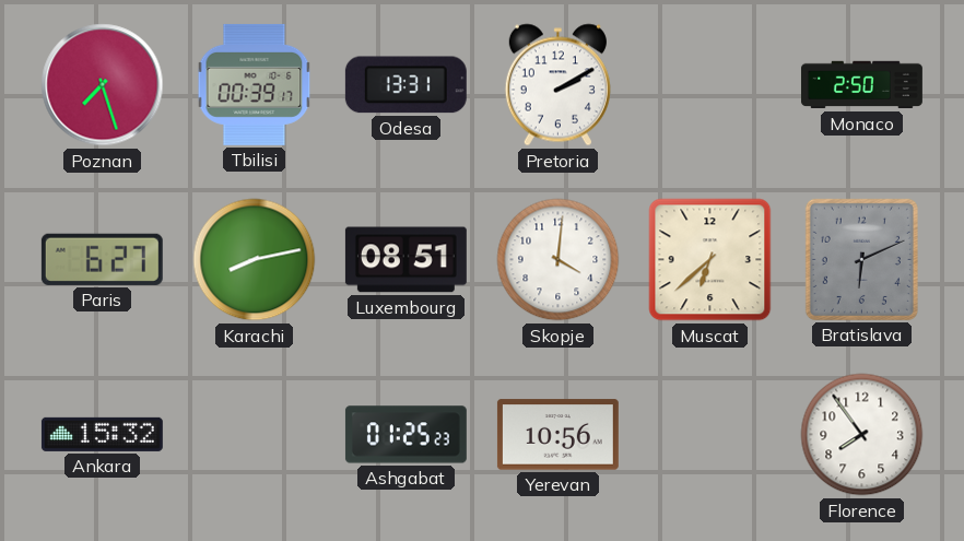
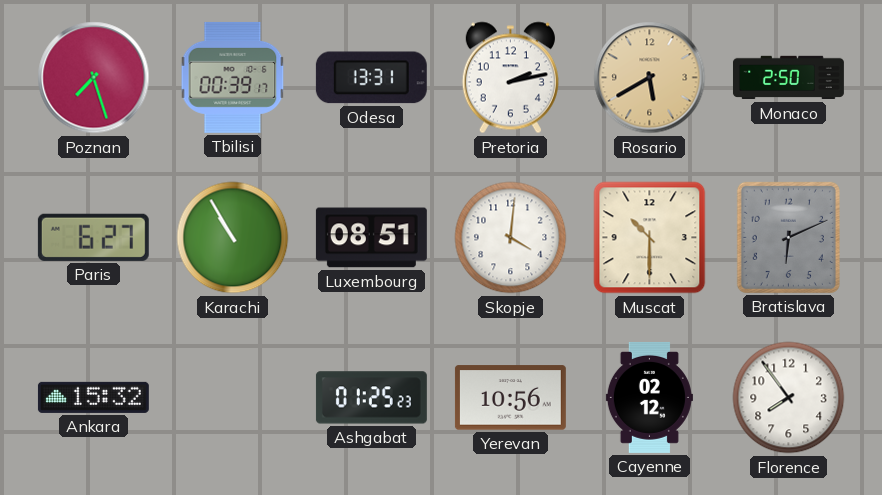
Pretoria: 2:10 -> 2:13 (510, 78)
Rosario: none -> 5:40 (650, 78)
Karachi: 8:13 -> 10:55 (233, 238)
Muscat: 6:38 -> 10:30 (650, 238)
Cayenne: none -> 02:12 (649, 397)
